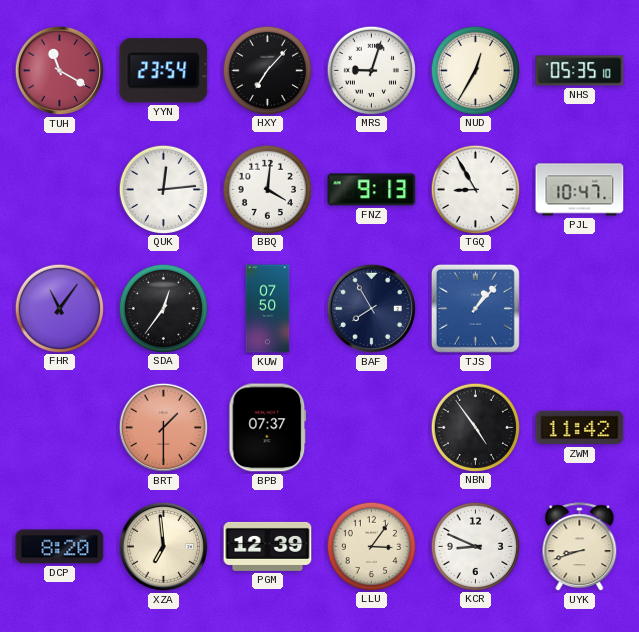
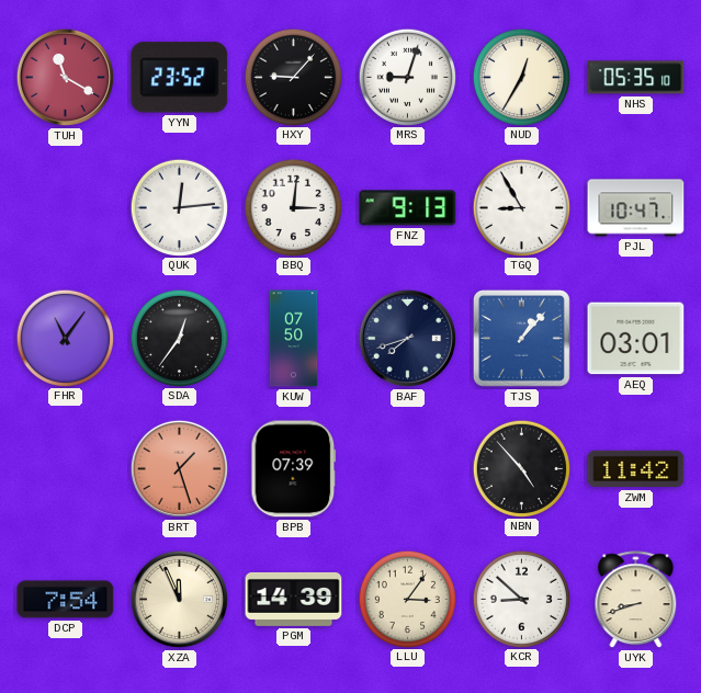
YYN: 23:54 -> 23:52 (180, 78)
HXY: 7:07 -> 9:07 (293, 77)
BBQ: 4:01 -> 3:01 (293, 207)
BAF: 7:55 -> 7:42 (407, 338)
AEQ: none -> 03:01 (636, 339)
BRT: 1:30 -> 1:27 (179, 468)
BPB: 07:37 -> 07:39 (294, 469)
NBN: 4:54 -> 4:53 (521, 468)
DCP: 8:20 -> 7:54 (66, 600)
XZA: 6:59 -> 11:56 (179, 599)
PGM: 12:39 -> 14:39 (294, 599)
KCR: 8:49 -> 8:52 (521, 599)
